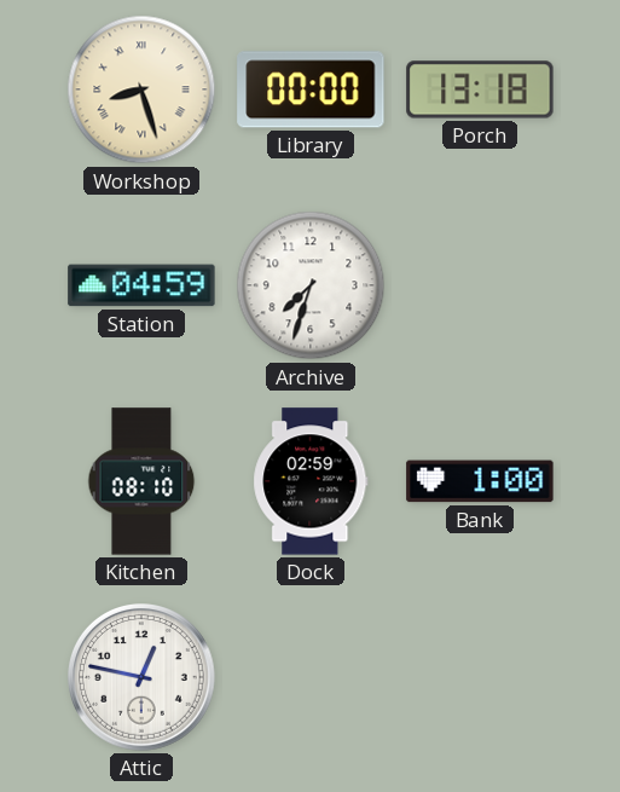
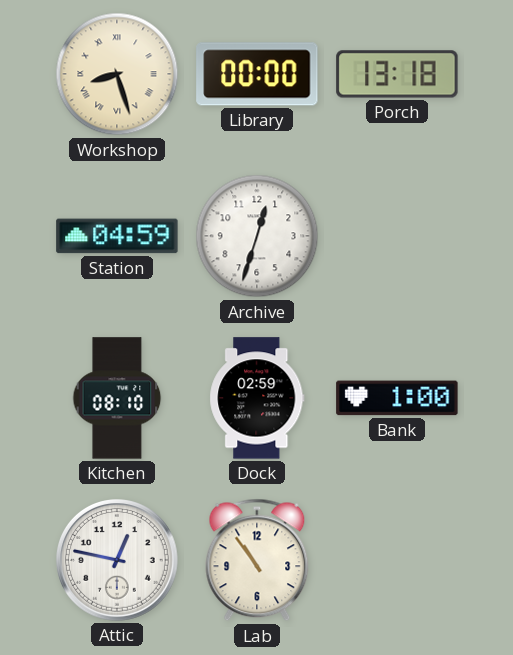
Archive: 7:33 -> 12:33 (257, 236)
Lab: none -> 10:54 (257, 560)
